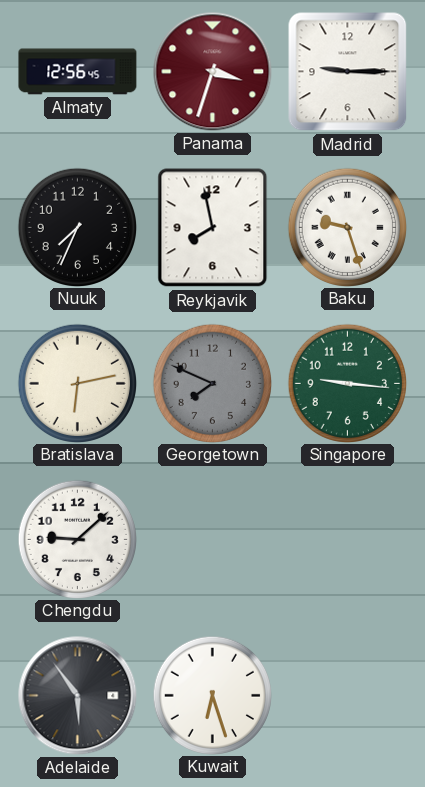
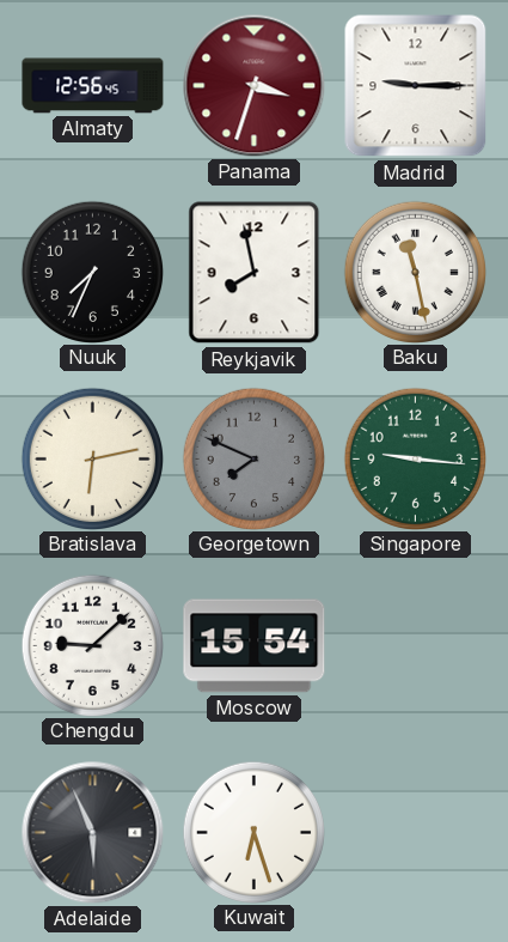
Baku: 9:27 -> 11:28 (415, 272)
Moscow: none -> 15:54 (255, 646)
Adelaide: 5:54 -> 5:56 (93, 833)
